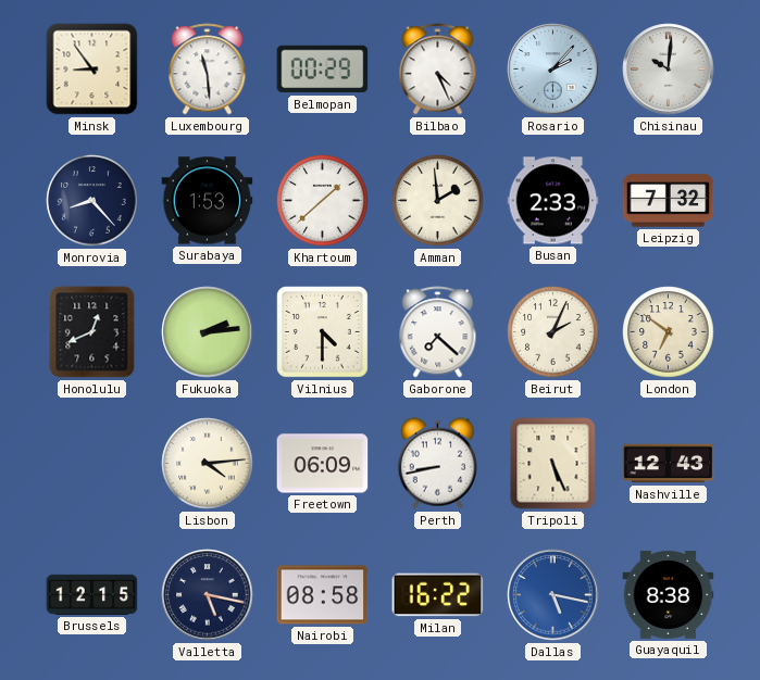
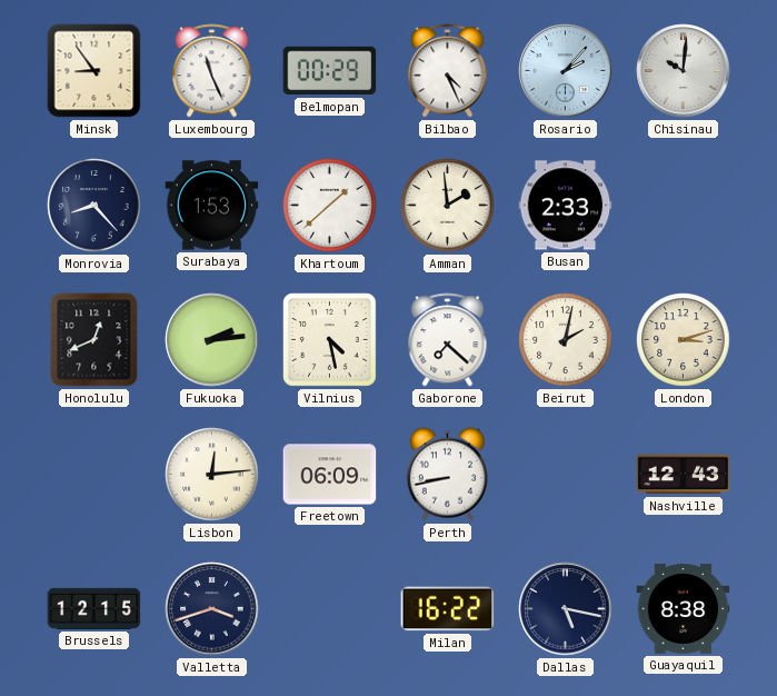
Luxembourg: 11:29 -> 11:26 (212, 71)
Leipzig: 7:32 -> none (669, 201)
Vilnius: 4:30 -> 4:28 (330, 340)
Beirut: 2:04 -> 2:02 (566, 340)
London: 6:51 -> 3:12 (684, 340)
Lisbon: 4:14 -> 12:14 (212, 475)
Tripoli: 5:26 -> none (553, 464)
Valletta: 5:17 -> 3:42 (212, 609)
Nairobi: 08:58 -> none (323, 595)
Dallas dial: blue -> navy (566, 609)
